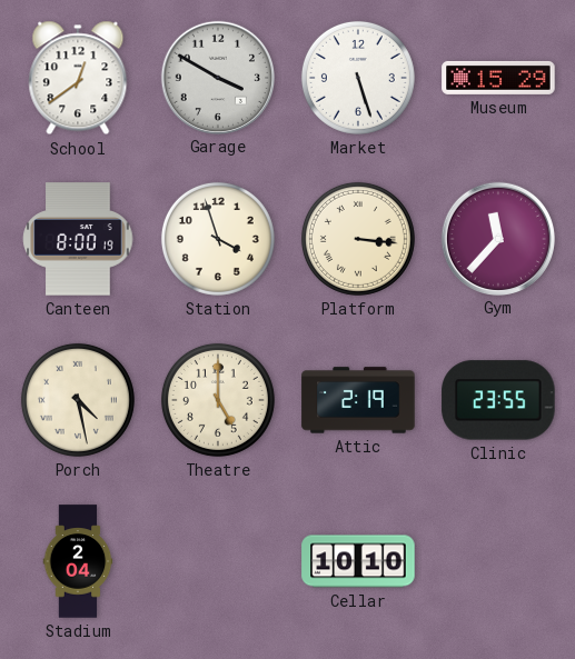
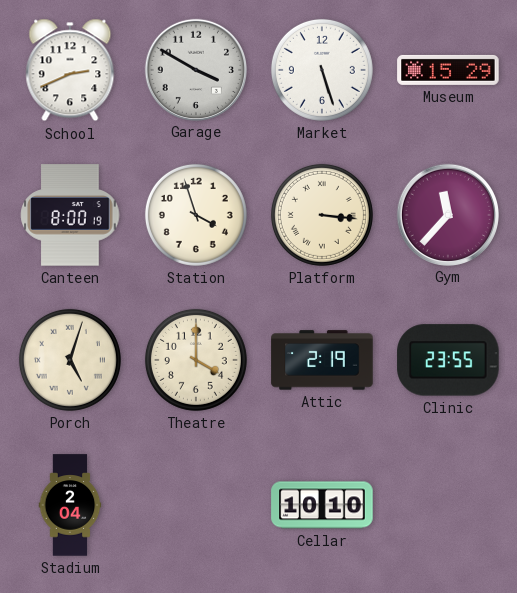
School: 12:39 -> 2:41 (70, 70)
Porch: 4:28 -> 5:03 (70, 360)
Theatre: 5:00 -> 4:00 (196, 360)
